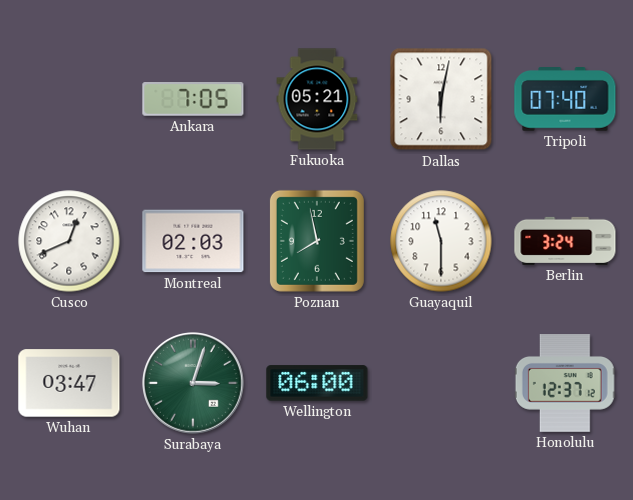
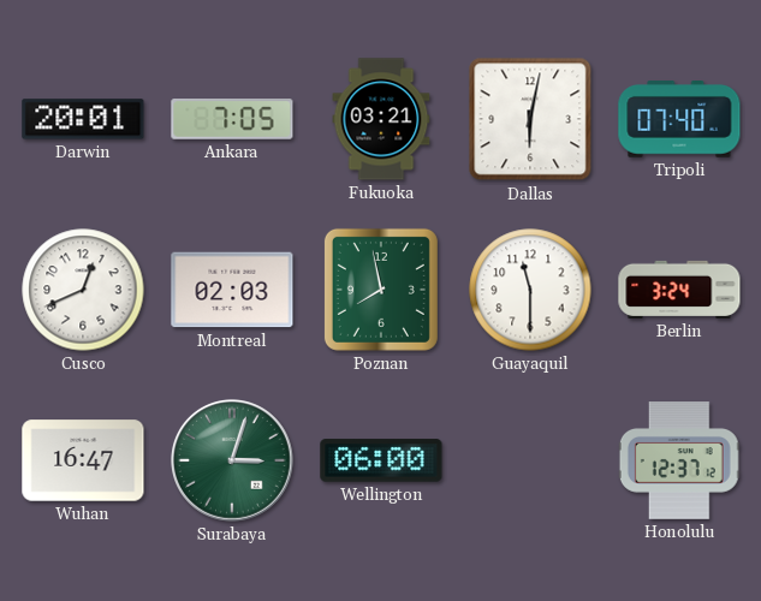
Darwin: none -> 20:01 (83, 119)
Fukuoka: 05:21 -> 03:21 (381, 119)
Wuhan: 03:47 -> 16:47 (83, 460)
